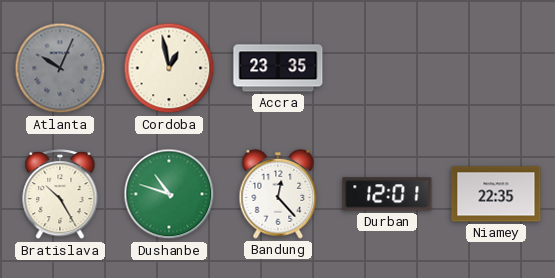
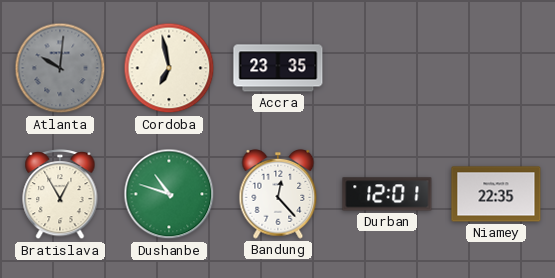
Atlanta: 10:04 -> 10:01 (60, 68)
Cordoba: 12:58 -> 6:58 (169, 68)
Bratislava: 10:25 -> 12:55 (60, 195)
